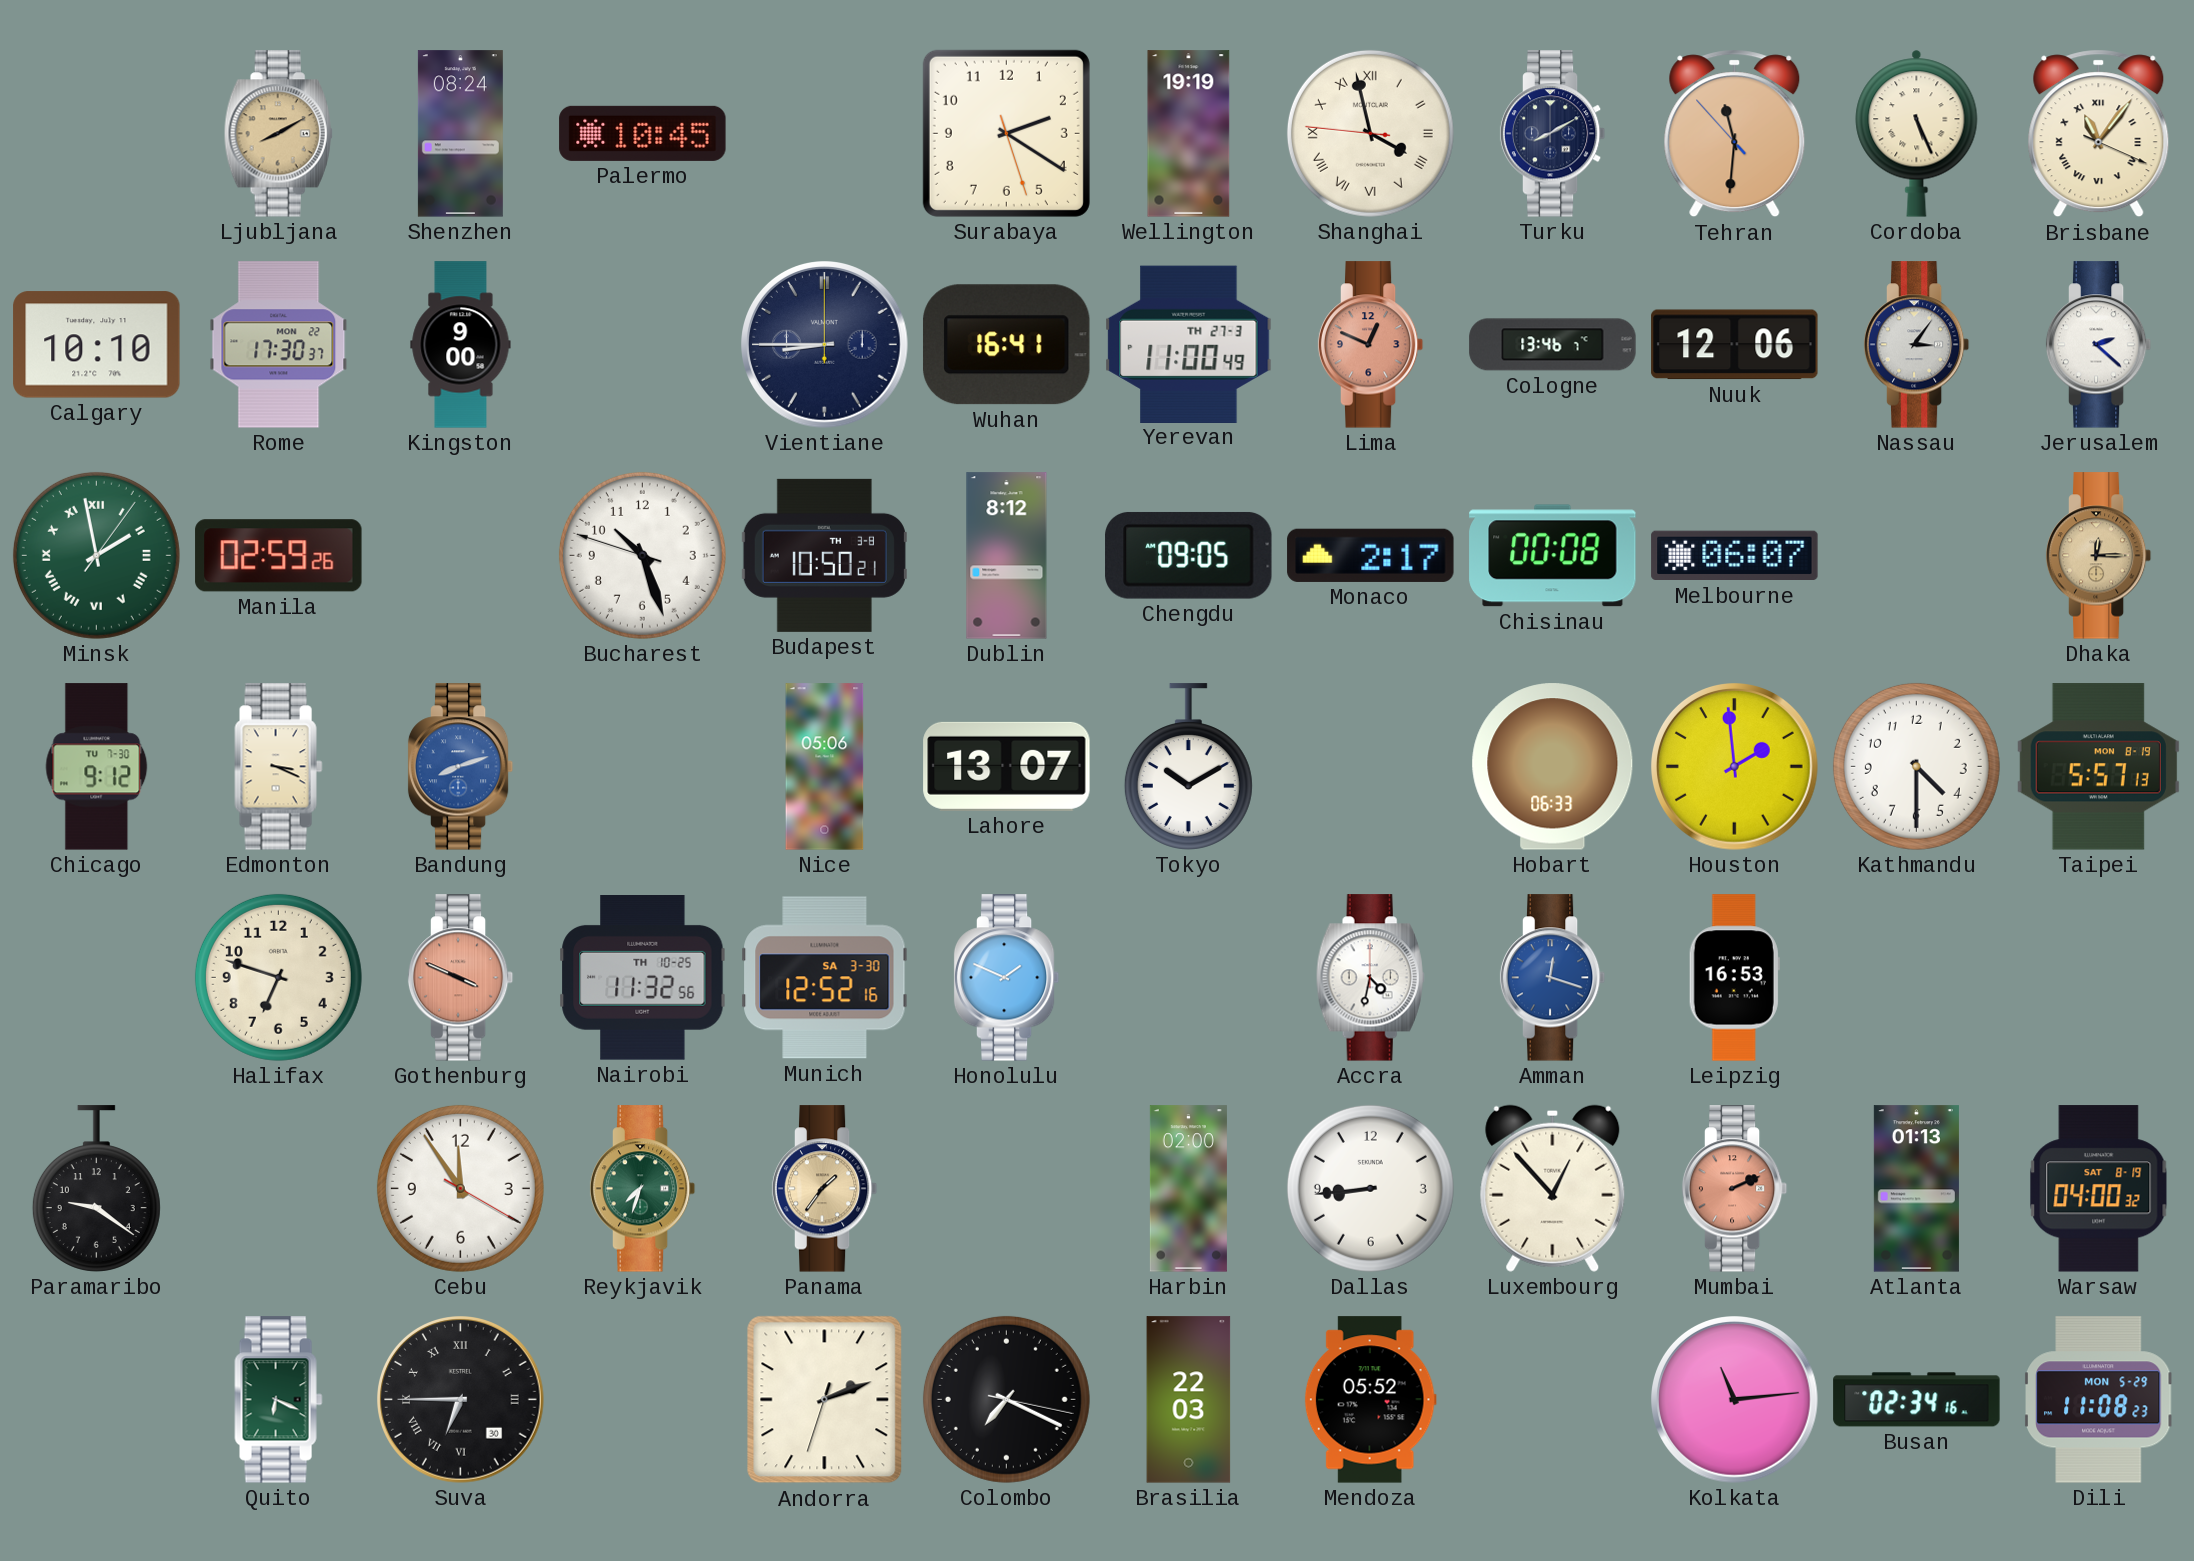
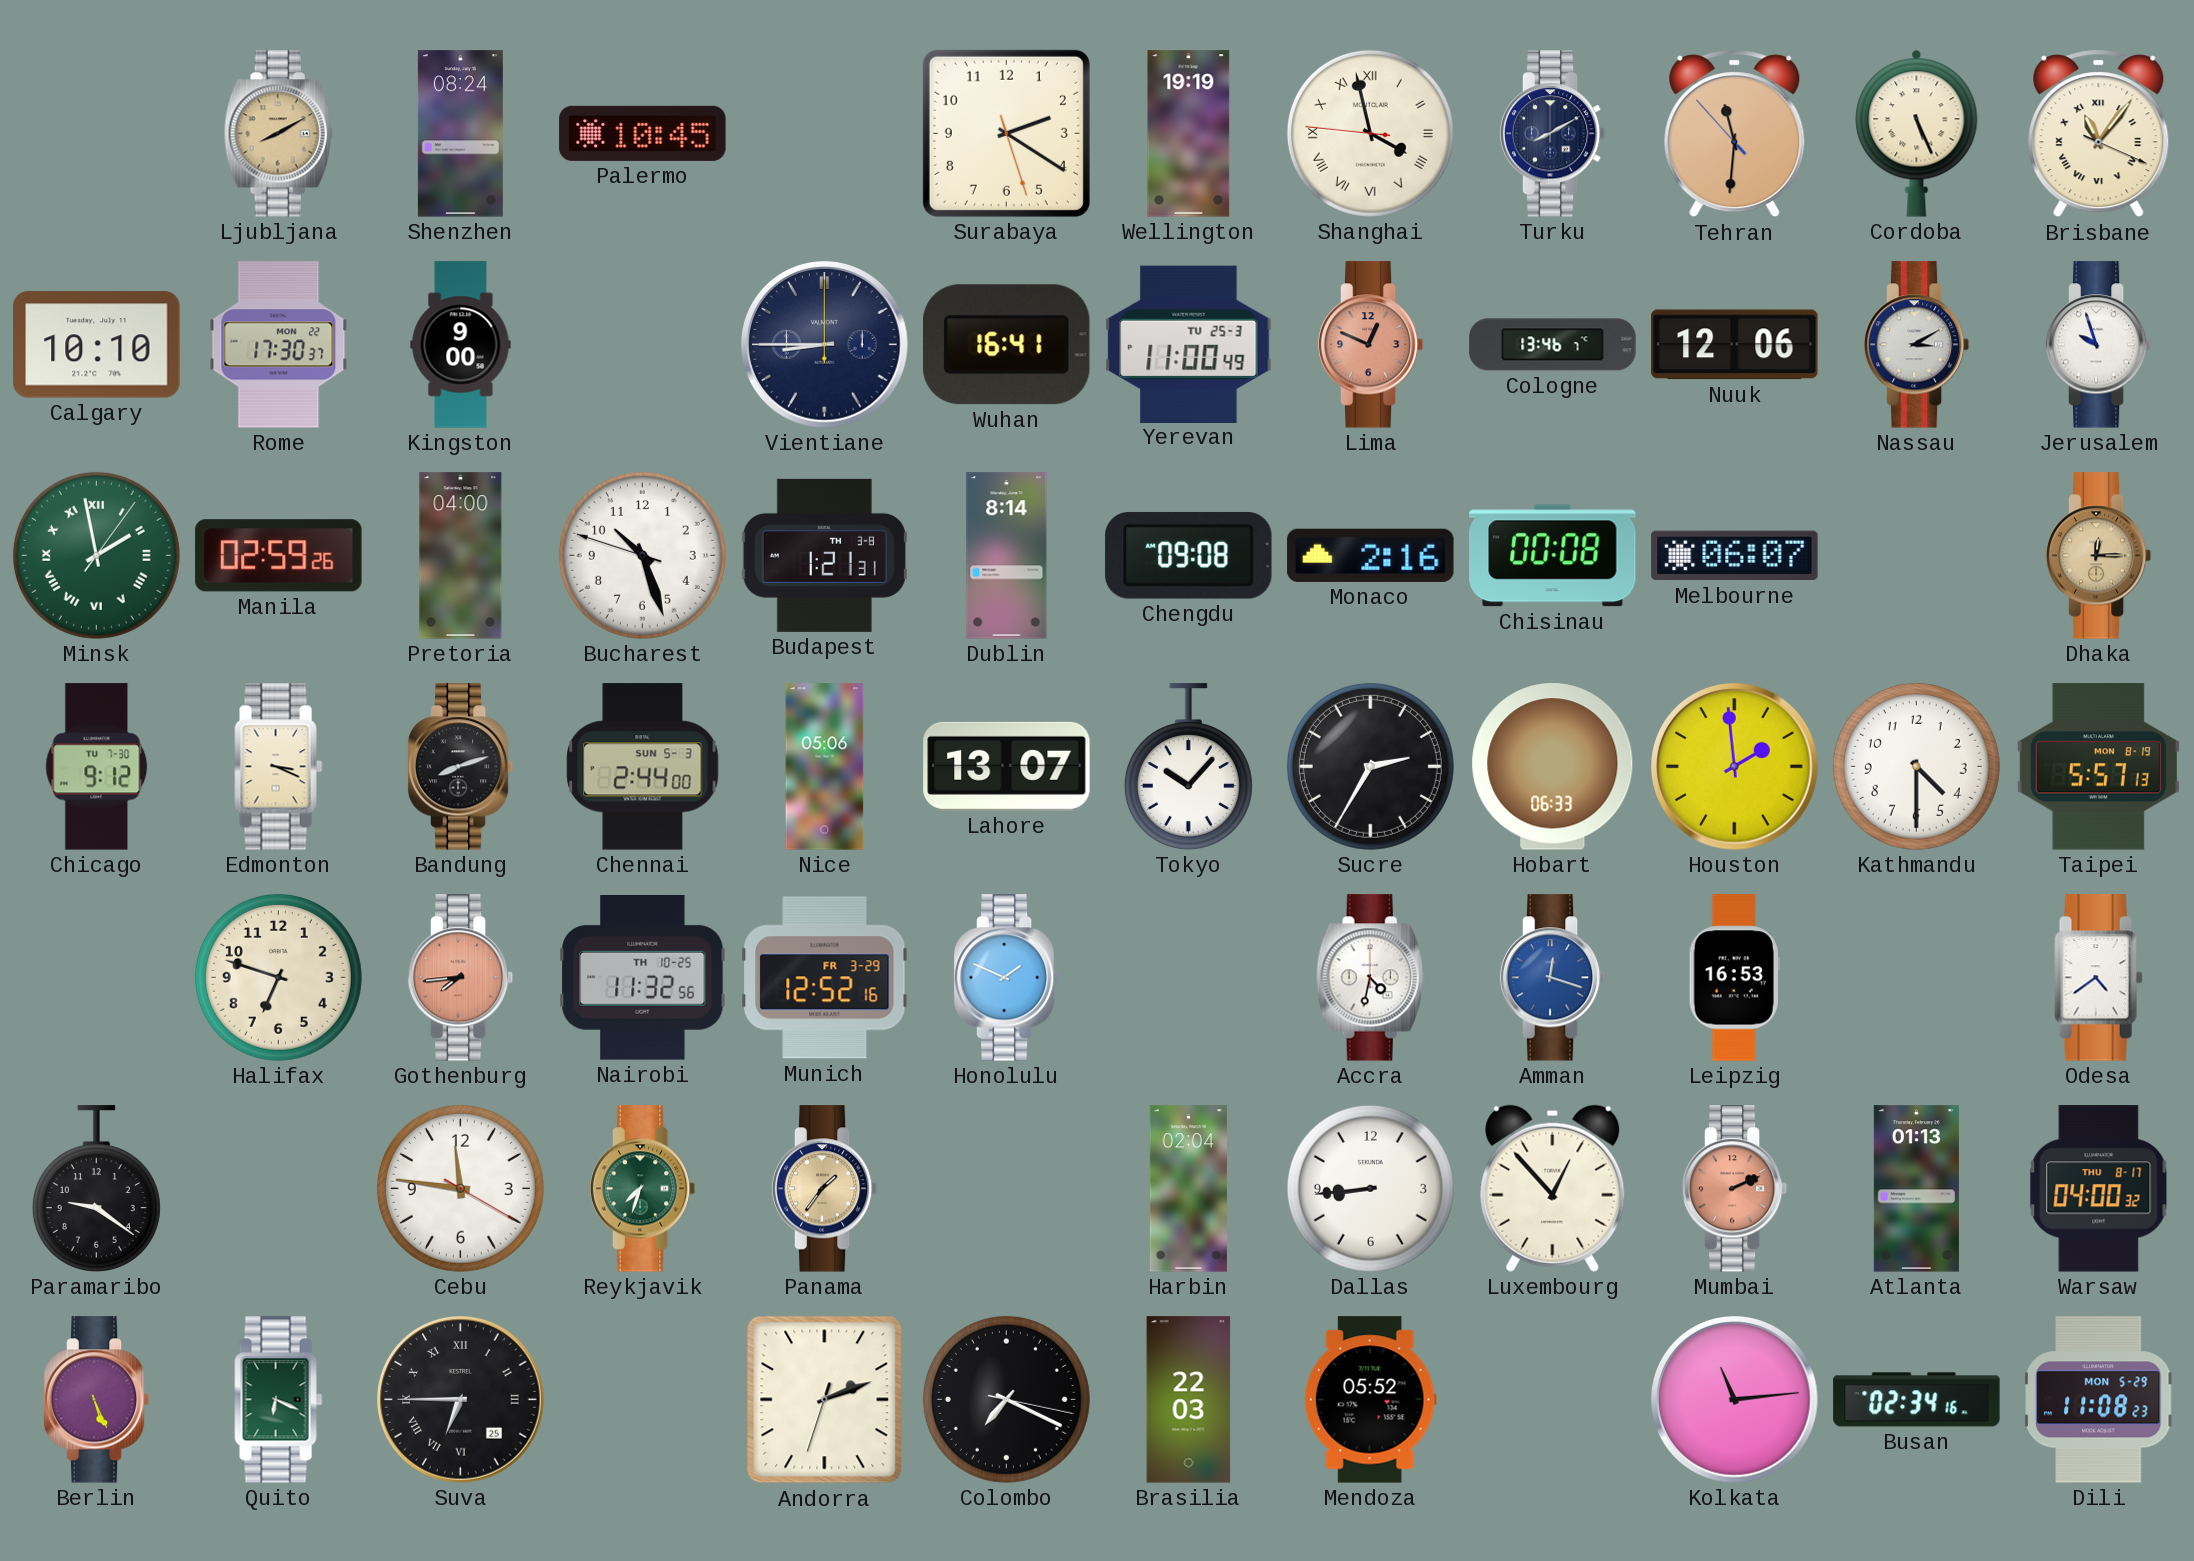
Yerevan date: TH 27-3 -> TU 25-3 (1189, 344)
Nassau: 3:06 -> 3:10 (1917, 345)
Jerusalem: 2:22 -> 9:57 (2099, 345)
Pretoria: none -> 04:00 (461, 556)
Budapest: 10:50 -> 1:21 (824, 555)
Dublin: 8:12 -> 8:14 (1007, 556)
Chengdu: 09:05 -> 09:08 (1189, 555)
Monaco: 2:17 -> 2:16 (1371, 555)
Bandung dial: blue -> black (461, 767)
Chennai: none -> 2:44 (643, 767)
Tokyo: 10:10 -> 10:07 (1188, 767)
Sucre: none -> 2:35 (1370, 766)
Gothenburg: 3:49 -> 7:44 (461, 978)
Munich date: SA 3-30 -> FR 3-29 (825, 978)
Odesa: none -> 4:39 (2099, 978)
Cebu: 11:54 -> 11:46 (460, 1188)
Harbin: 02:00 -> 02:04 (1188, 1189)
Warsaw date: SAT 8-19 -> THU 8-17 (2099, 1189)
Berlin: none -> 5:26 (97, 1400)
Suva date: 30 -> 25 (461, 1400)
